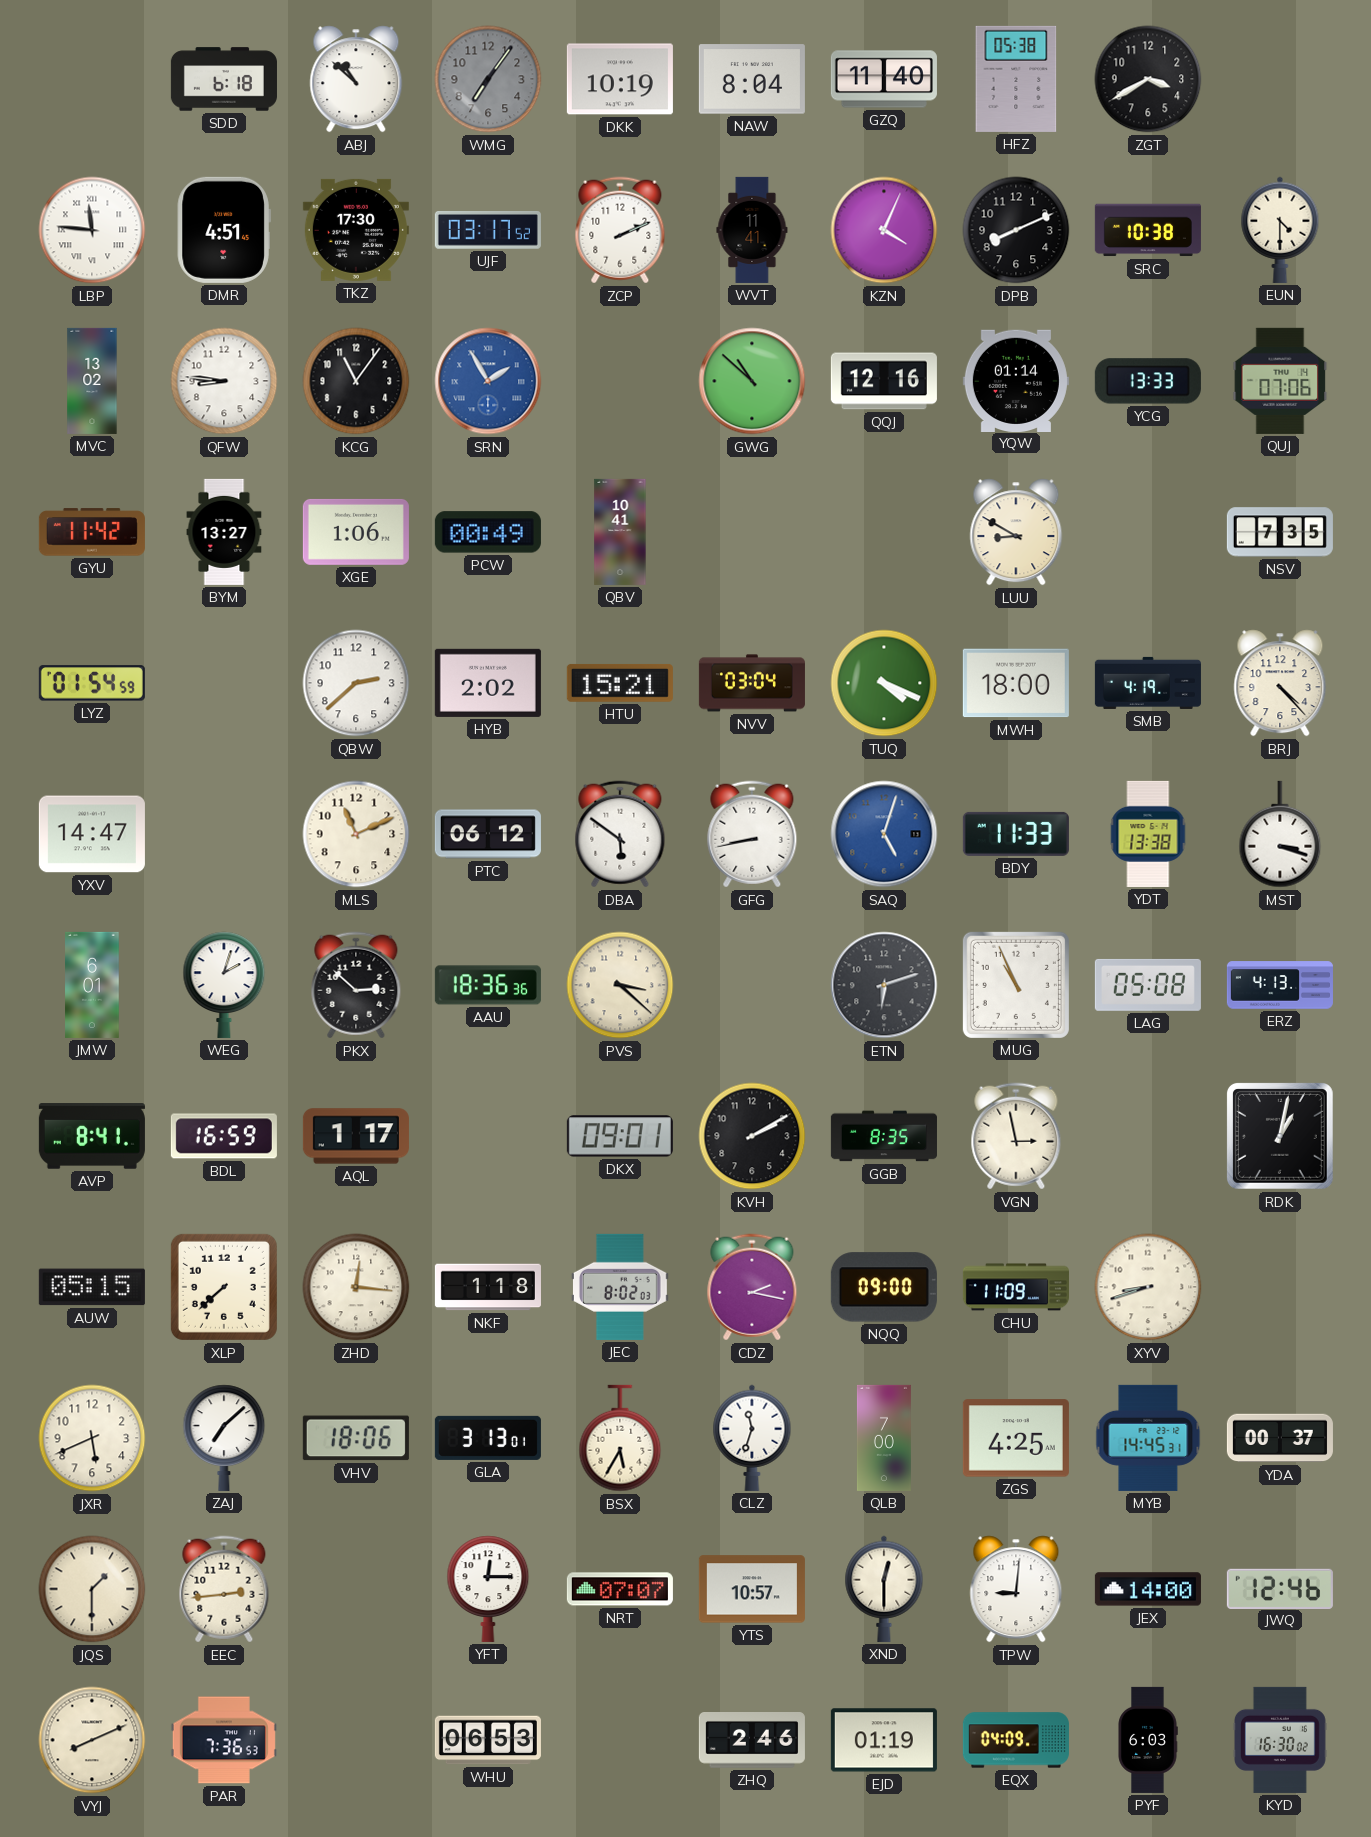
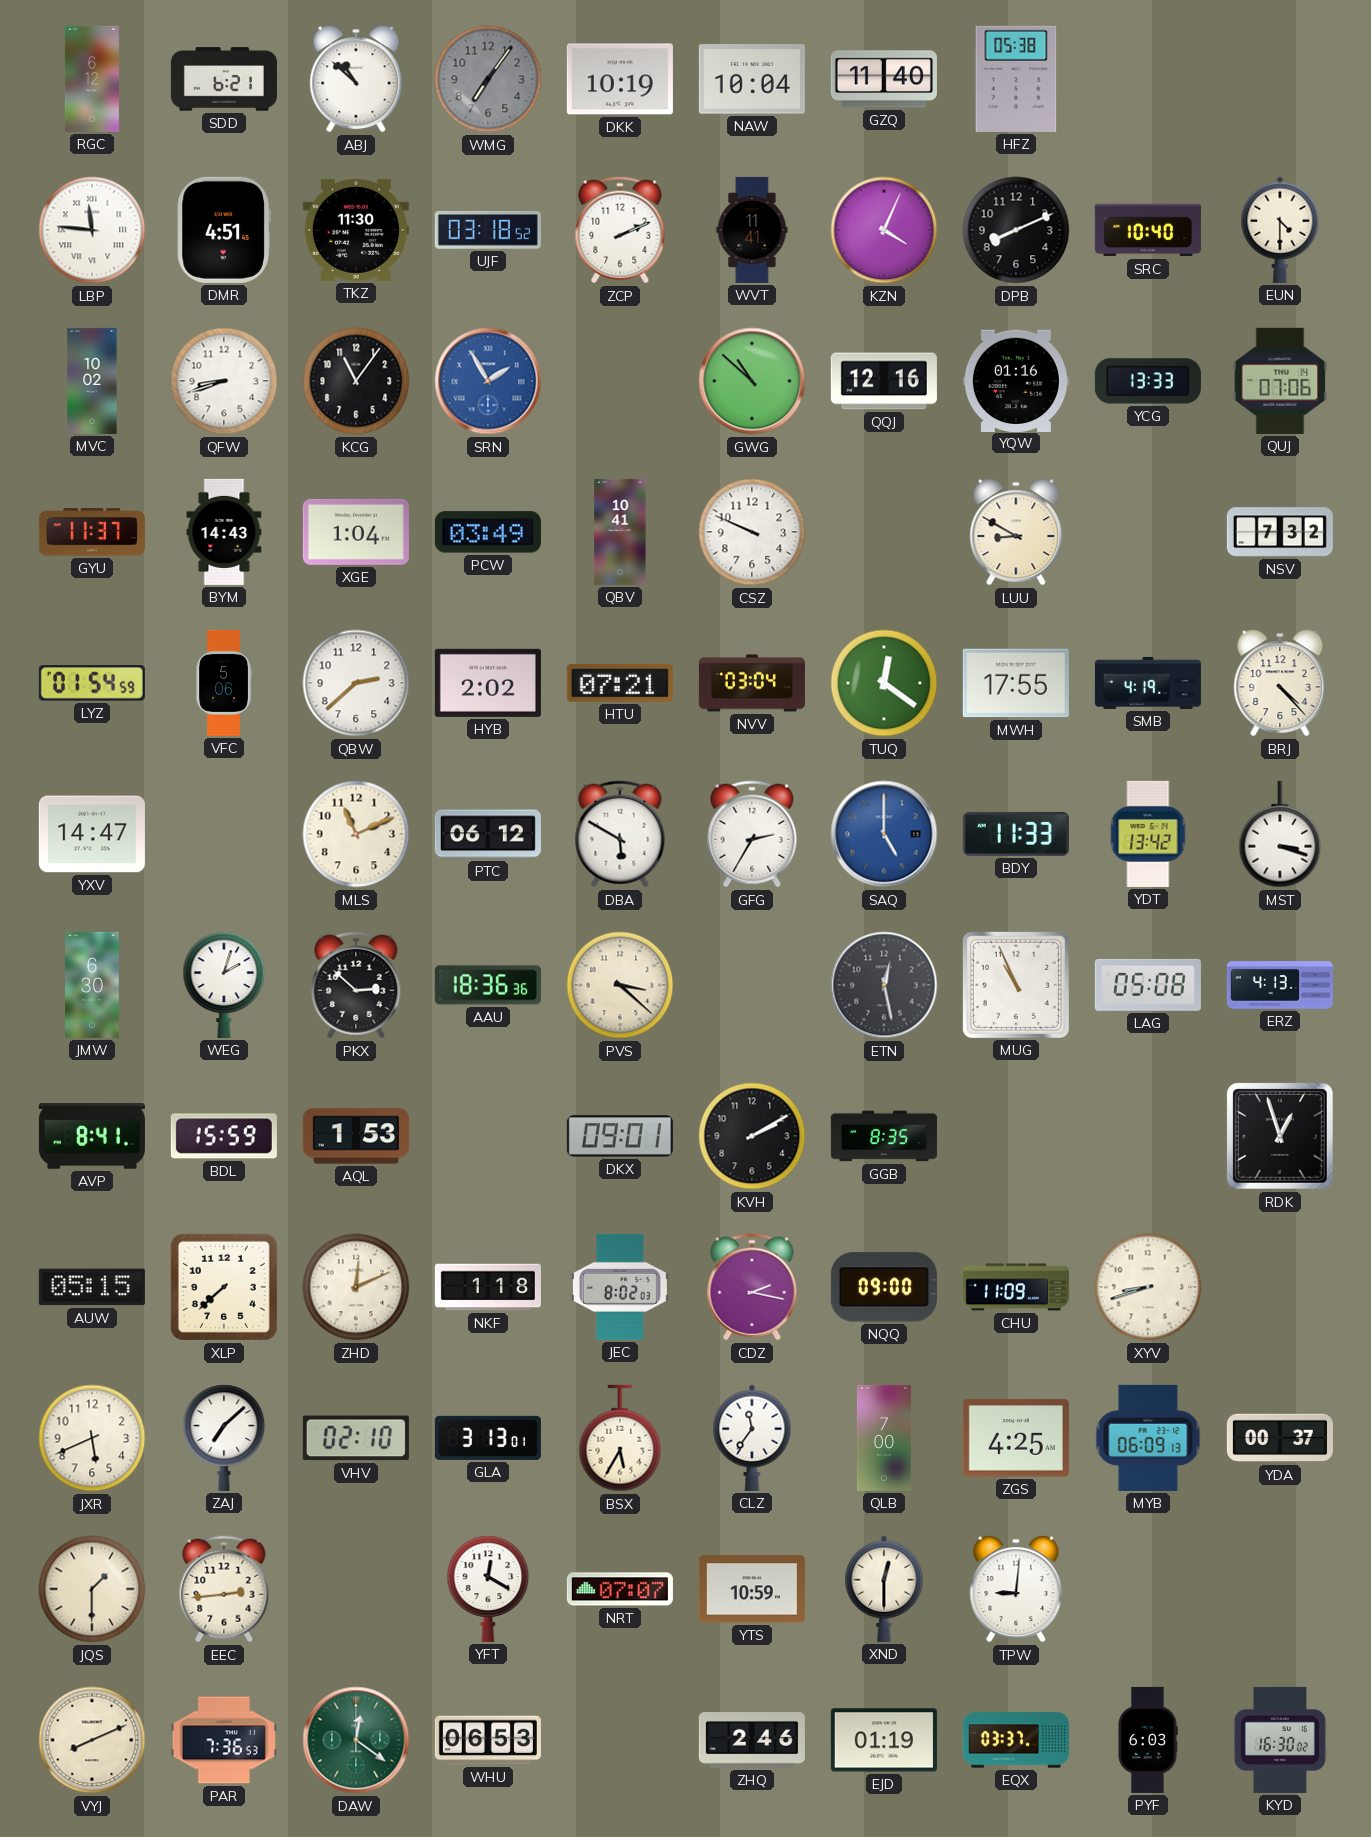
RGC: none -> 6:12 (92, 79)
SDD: 6:18 -> 6:21 (224, 79)
NAW: 8:04 -> 10:04 (752, 79)
ZGT: 3:40 -> none (1148, 79)
TKZ: 17:30 -> 11:30 (356, 230)
UJF: 03:17 -> 03:18 (488, 230)
SRC: 10:38 -> 10:40 (1148, 230)
MVC: 13:02 -> 10:02 (92, 381)
QFW: 8:46 -> 8:42 (224, 381)
YQW: 01:14 -> 01:16 (1016, 380)
GYU: 11:42 -> 11:37 (92, 532)
BYM: 13:27 -> 14:43 (224, 532)
XGE: 1:06 -> 1:04 (356, 532)
PCW: 00:49 -> 03:49 (488, 532)
CSZ: none -> 9:49 (752, 532)
NSV: 7:35 -> 7:32 (1280, 532)
VFC: none -> 5:06 (224, 683)
HTU: 15:21 -> 07:21 (620, 683)
TUQ: 4:19 -> 12:21 (884, 683)
MWH: 18:00 -> 17:55 (1016, 683)
DBA: 5:51 -> 5:50 (620, 834)
GFG: 8:43 -> 2:35 (752, 834)
SAQ: 5:03 -> 5:00 (884, 834)
YDT: 13:38 -> 13:42 (1148, 834)
JMW: 6:01 -> 6:30 (92, 985)
ETN: 6:12 -> 12:28 (884, 985)
BDL: 16:59 -> 15:59 (224, 1136)
AQL: 1:17 -> 1:53 (356, 1136)
VGN: 2:58 -> none (1016, 1136)
RDK: 1:02 -> 12:57 (1280, 1136)
ZHD: 12:16 -> 12:11 (356, 1287)
VHV: 18:06 -> 02:10 (356, 1438)
CLZ: 11:33 -> 11:36 (752, 1438)
MYB: 14:45 -> 06:09 (1148, 1438)
YFT: 12:15 -> 12:20 (488, 1589)
YTS: 10:57 -> 10:59 (752, 1589)
JEX: 14:00 -> none (1148, 1589)
JWQ: 12:46 -> none (1280, 1588)
DAW: none -> 12:21 (356, 1740)
EQX: 04:09 -> 03:37 (1016, 1740)
